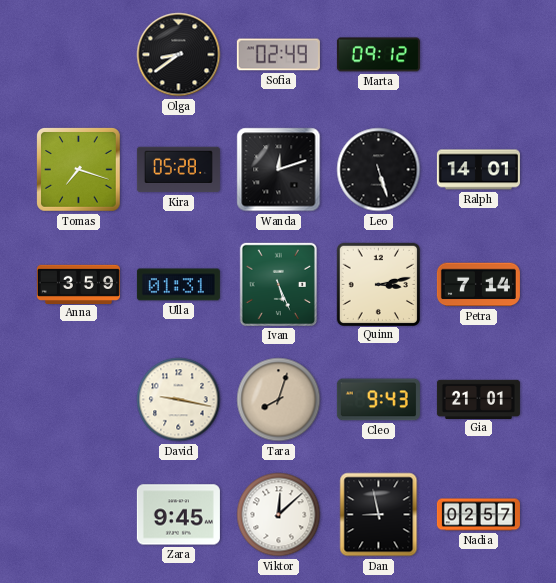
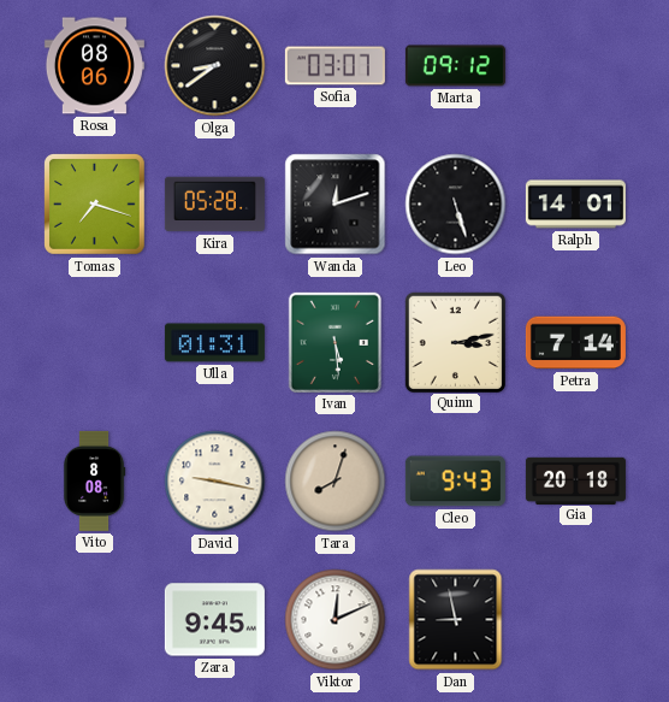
Rosa: none -> 08:06 (94, 66)
Sofia: 02:49 -> 03:07 (334, 66)
Anna: 3:59 -> none (78, 284)
Ivan: 5:26 -> 5:29 (334, 342)
Vito: none -> 8:08 (94, 480)
Gia: 21:01 -> 20:18 (575, 480)
Viktor: 12:08 -> 12:11 (336, 620)
Nadia: 02:57 -> none (478, 515)
